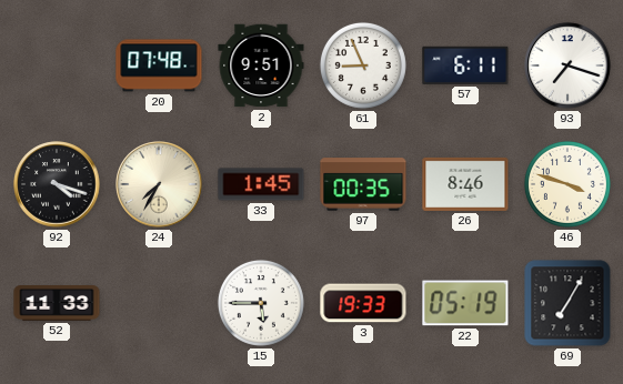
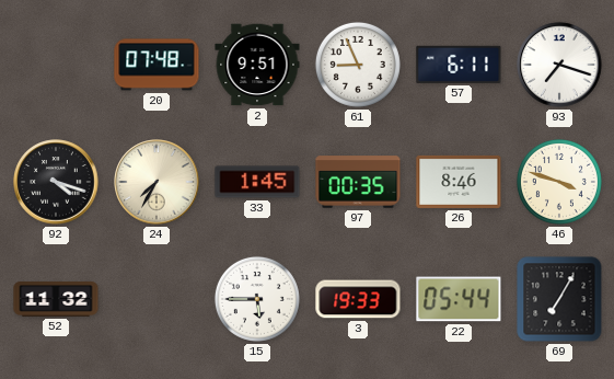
52: 11:33 -> 11:32 (56, 300)
22: 05:19 -> 05:44 (459, 299)
